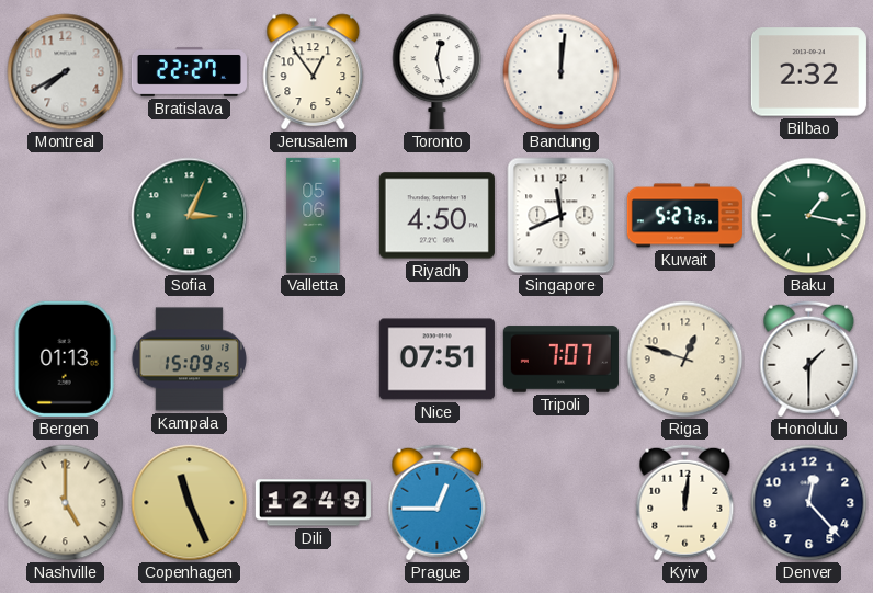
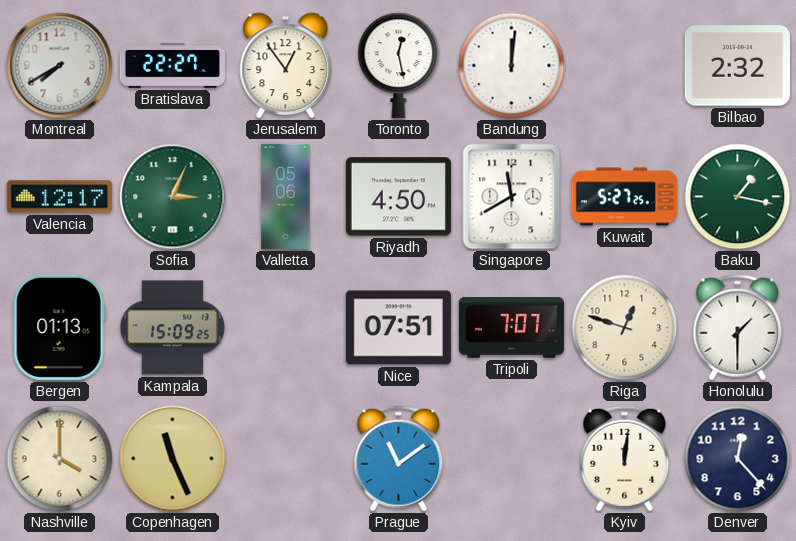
Valencia: none -> 12:17 (59, 197)
Singapore: 11:41 -> 11:40 (512, 197)
Nashville: 5:00 -> 4:00 (60, 459)
Dili: 12:49 -> none (313, 503)
Prague: 12:45 -> 11:09 (399, 459)
